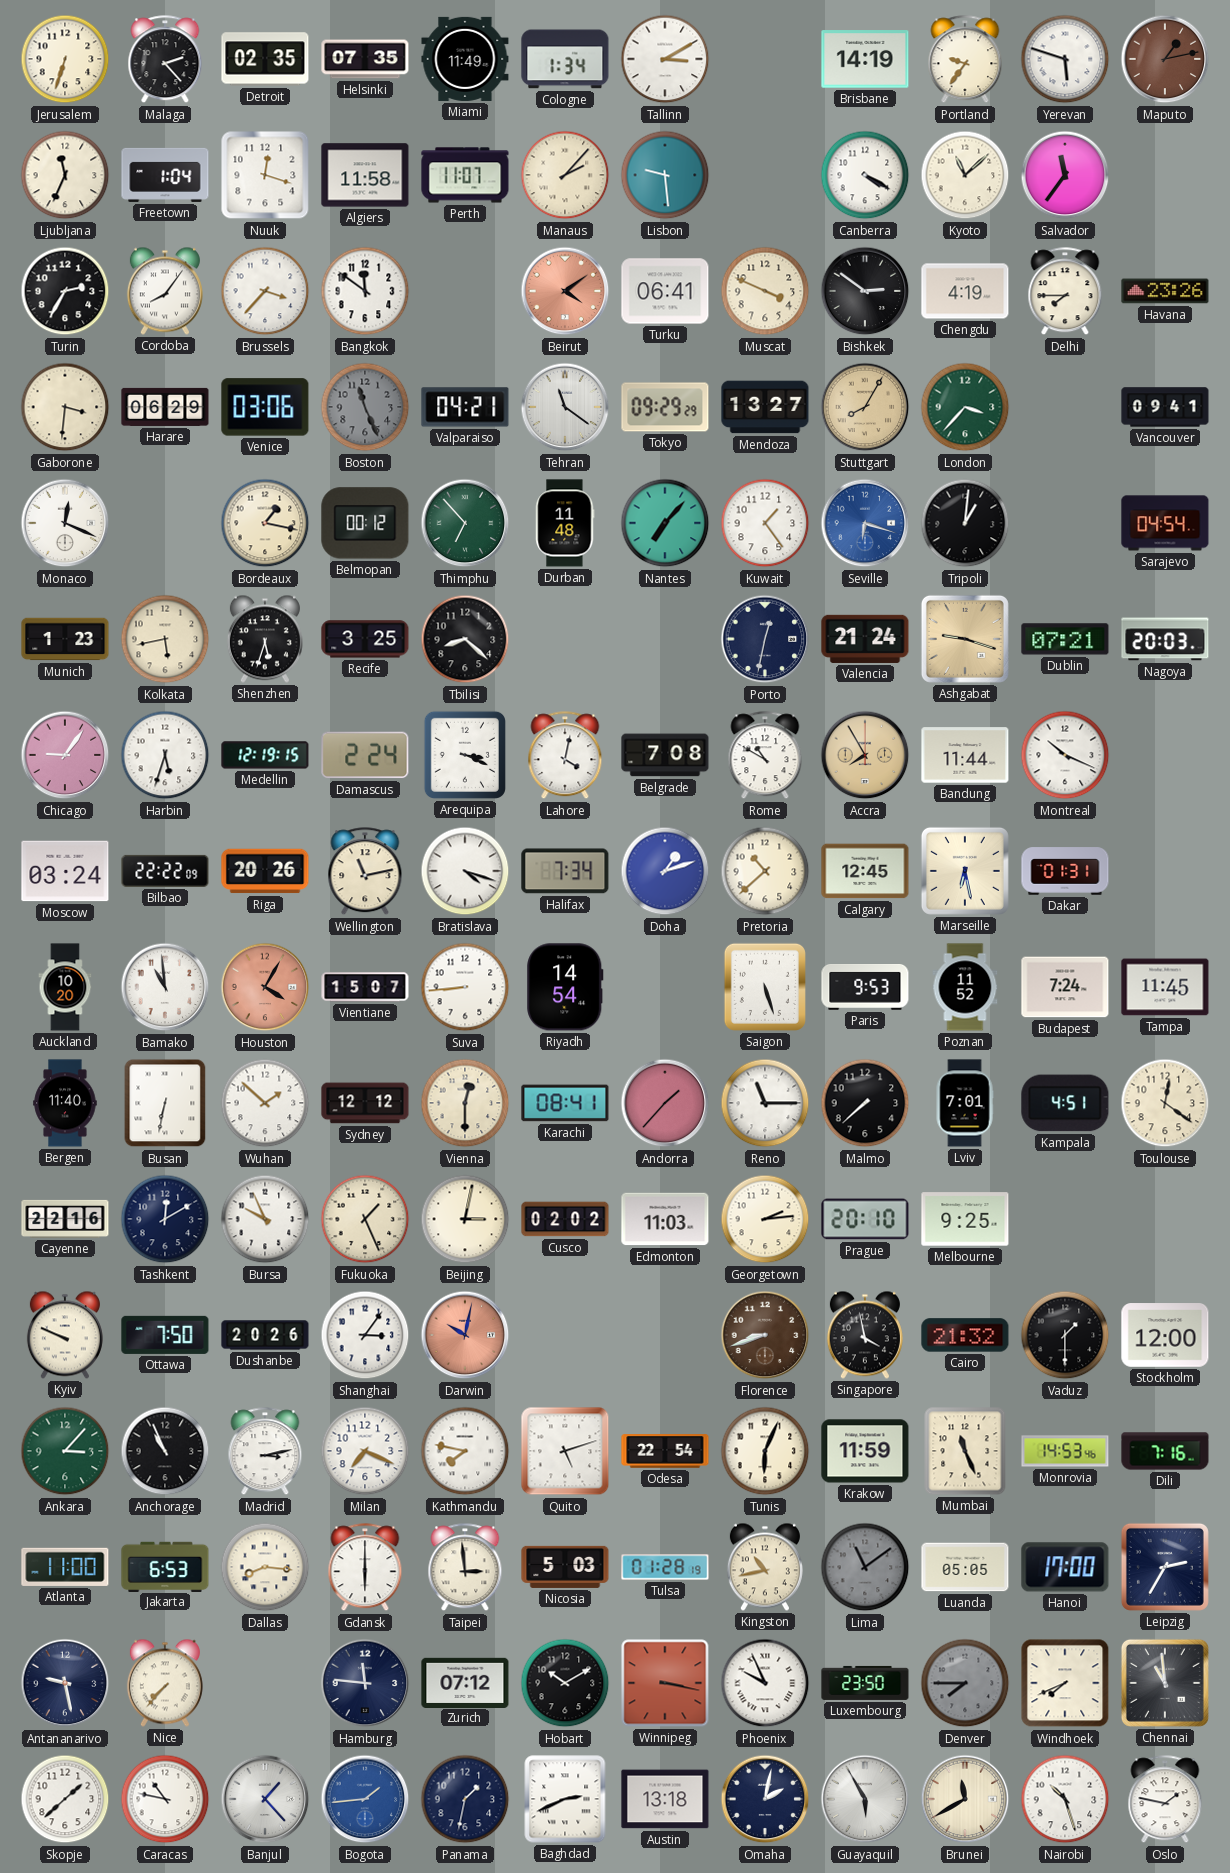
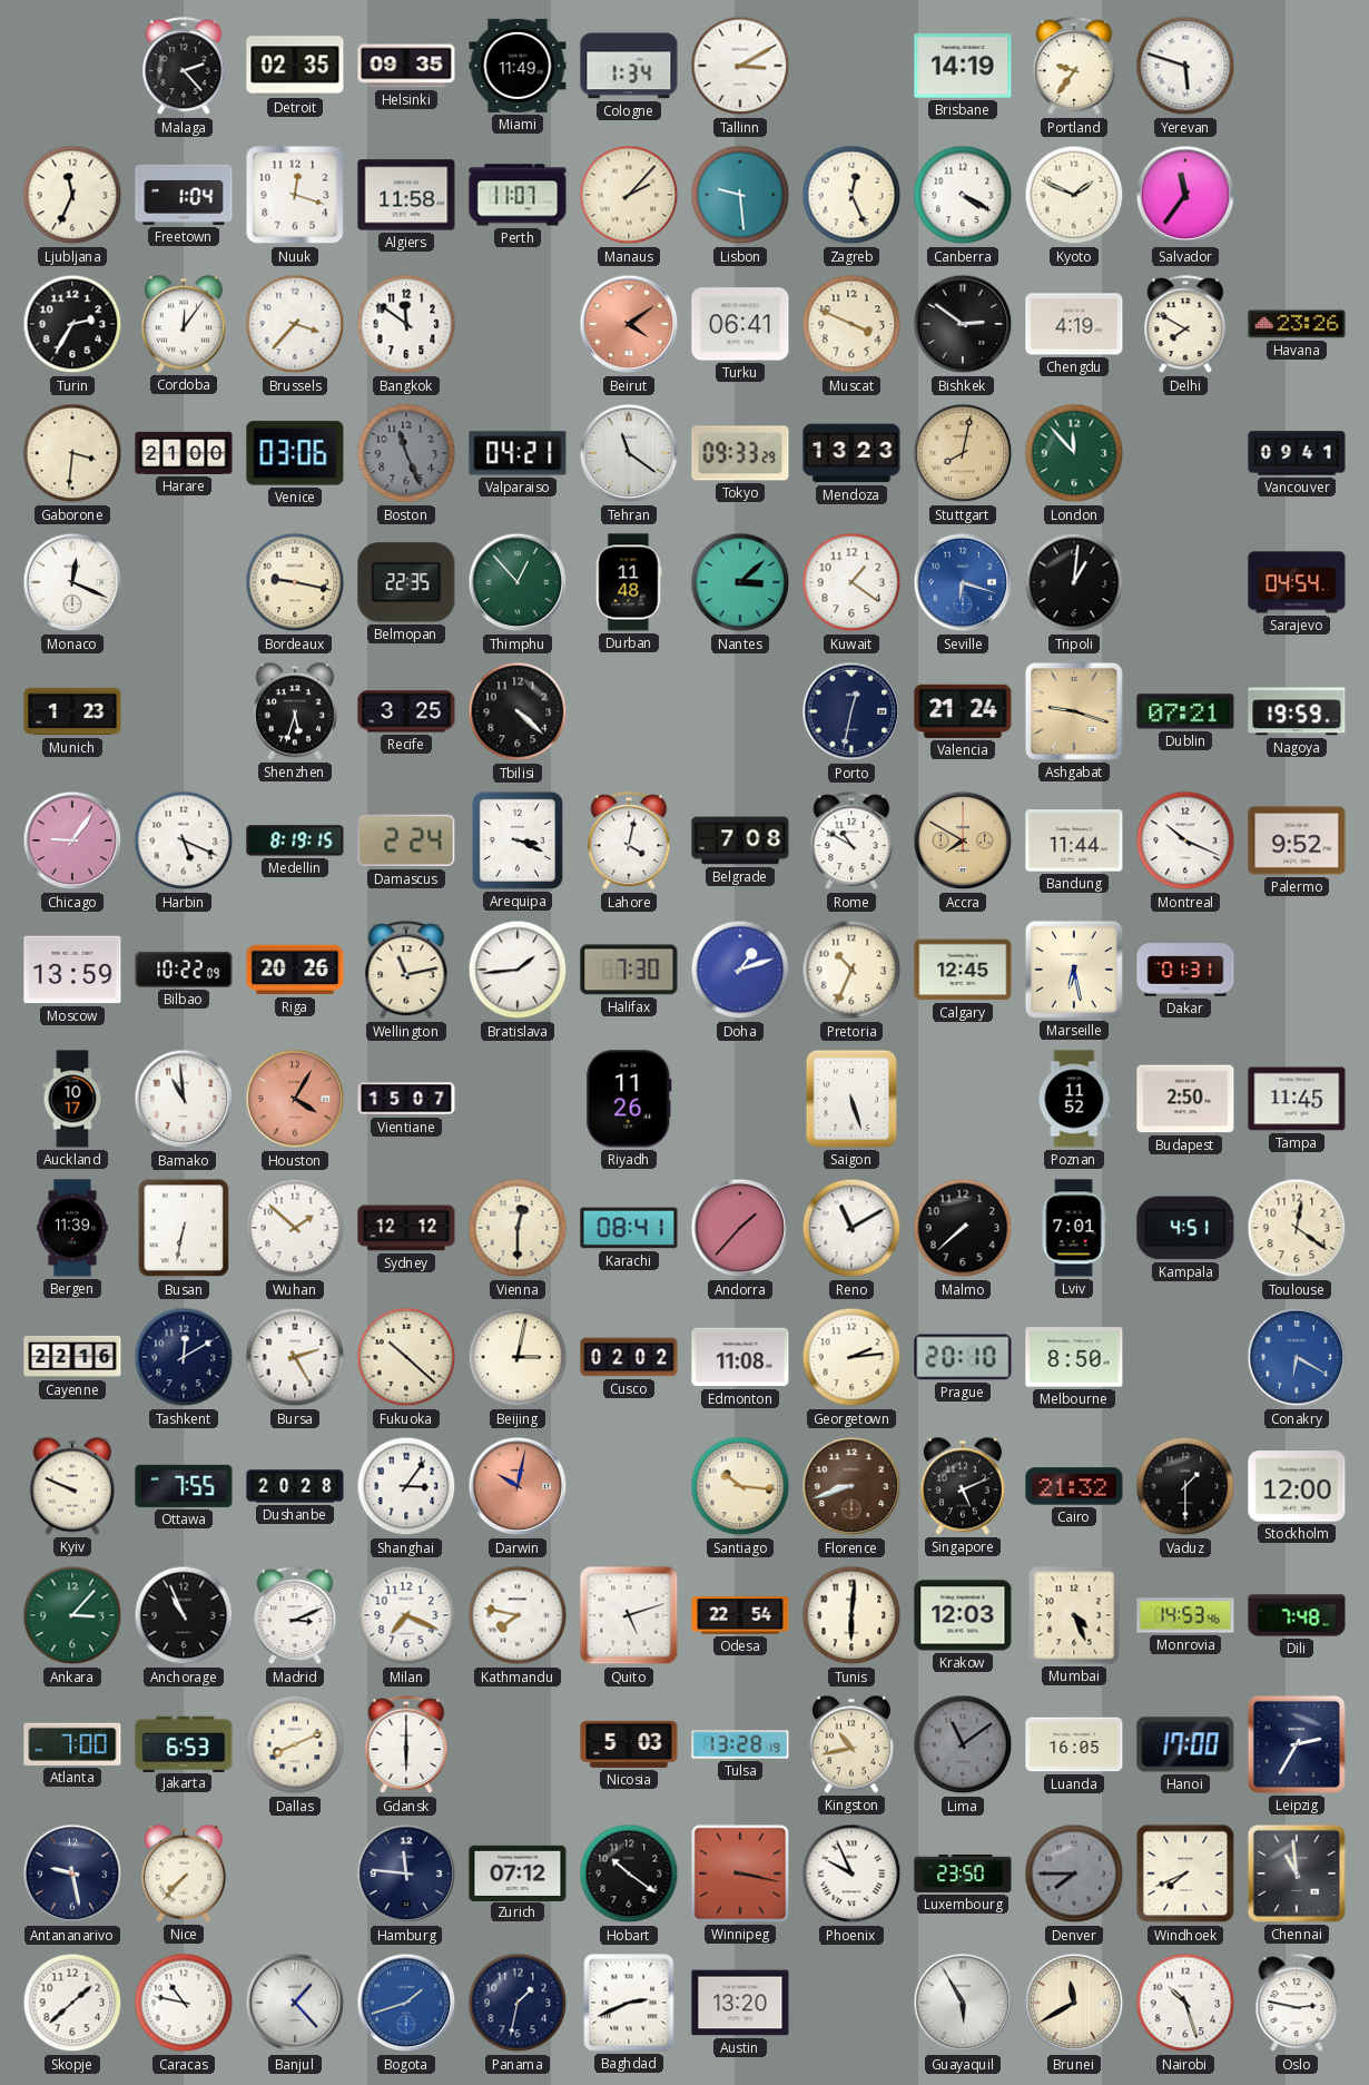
Jerusalem: 6:33 -> none (65, 59)
Helsinki: 07:35 -> 09:35 (406, 66)
Maputo: 1:13 -> none (1165, 59)
Zagreb: none -> 12:26 (851, 195)
Kyoto: 11:08 -> 1:49 (1074, 195)
Cordoba: 8:06 -> 12:06 (184, 324)
Delhi: 7:45 -> 7:50 (1185, 325)
Harare: 06:29 -> 21:00 (184, 453)
Tokyo: 09:29 -> 09:33 (740, 453)
Mendoza: 13:27 -> 13:23 (851, 453)
Stuttgart: 8:05 -> 8:02 (963, 453)
London: 3:37 -> 11:53 (1074, 453)
Bordeaux: 1:17 -> 9:17 (295, 582)
Belmopan: 00:12 -> 22:35 (406, 582)
Thimphu: 6:53 -> 12:53 (518, 582)
Nantes: 7:07 -> 3:08 (740, 582)
Kuwait: 1:24 -> 1:21 (851, 582)
Kolkata: 5:43 -> none (165, 639)
Tbilisi: 8:22 -> 4:22 (518, 711)
Nagoya: 20:03 -> 19:59 (1297, 711)
Harbin: 5:33 -> 5:19 (184, 840)
Medellin: 12:19 -> 8:19 (295, 840)
Accra: 7:55 -> 7:50 (963, 840)
Palermo: none -> 9:52 (1297, 840)
Moscow: 03:24 -> 13:59 (72, 970)
Bilbao: 22:22 -> 10:22 (184, 970)
Bratislava: 4:18 -> 1:44 (518, 970)
Halifax: 7:34 -> 7:30 (629, 970)
Pretoria: 10:38 -> 10:34 (851, 970)
Auckland: 10:20 -> 10:17 (72, 1099)
Suva: 8:44 -> none (465, 987)
Riyadh: 14:54 -> 11:26 (629, 1099)
Paris: 9:53 -> none (865, 988)
Budapest: 7:24 -> 2:50 (1185, 1099)
Bergen: 11:40 -> 11:39 (72, 1228)
Reno: 11:15 -> 11:10 (851, 1228)
Bursa: 9:56 -> 2:25 (295, 1357)
Fukuoka: 1:26 -> 10:22 (406, 1357)
Edmonton: 11:03 -> 11:08 (740, 1357)
Melbourne: 9:25 -> 8:50 (1074, 1357)
Conakry: none -> 6:20 (1297, 1357)
Ottawa: 7:50 -> 7:55 (184, 1486)
Dushanbe: 20:26 -> 20:28 (295, 1486)
Santiago: none -> 10:16 (740, 1486)
Singapore: 3:58 -> 5:11 (963, 1486)
Madrid: 3:13 -> 3:11 (295, 1616)
Tunis: 6:04 -> 6:01 (851, 1615)
Krakow: 11:59 -> 12:03 (963, 1615)
Mumbai: 11:26 -> 4:26 (1074, 1615)
Dili: 7:16 -> 7:48 (1297, 1615)
Atlanta: 11:00 -> 7:00 (72, 1744)
Dallas: 8:16 -> 8:11 (295, 1744)
Taipei: 2:59 -> none (465, 1568)
Tulsa: 01:28 -> 13:28 (740, 1744)
Luanda: 05:05 -> 16:05 (1074, 1744)
Hobart: 10:10 -> 10:21 (629, 1873)
Bogota: 1:44 -> 1:42 (406, 2003)
Austin: 13:18 -> 13:20 (740, 2003)
Omaha: 2:02 -> none (765, 1799)
Oslo: 1:47 -> 2:47 (1297, 2004)
